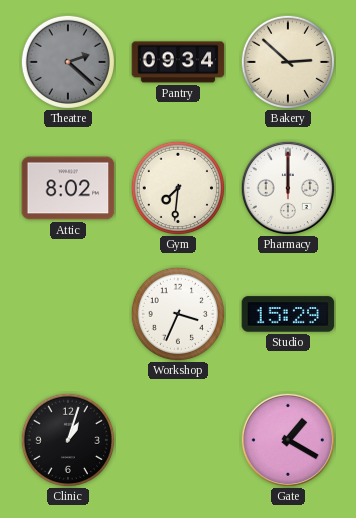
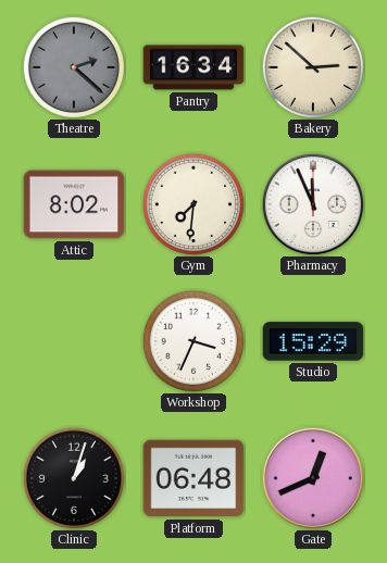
Pantry: 09:34 -> 16:34 (193, 67)
Pharmacy: 12:00 -> 11:56 (312, 203)
Platform: none -> 06:48 (193, 478)
Gate: 1:20 -> 12:41 (312, 477)
